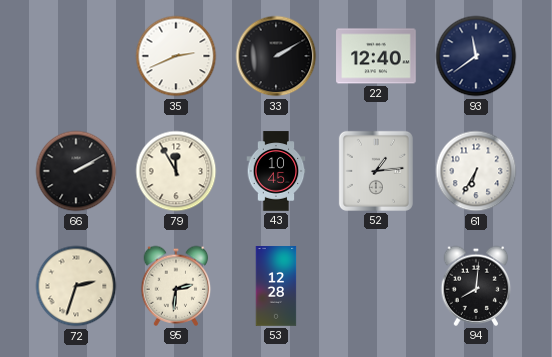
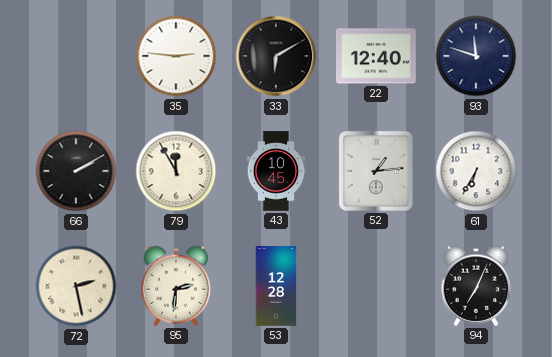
35: 2:41 -> 2:46 (176, 56)
33: 2:10 -> 6:10 (276, 56)
93: 11:39 -> 11:48 (476, 56)
72: 2:33 -> 2:28 (76, 286)
94: 8:01 -> 7:04 (476, 286)
